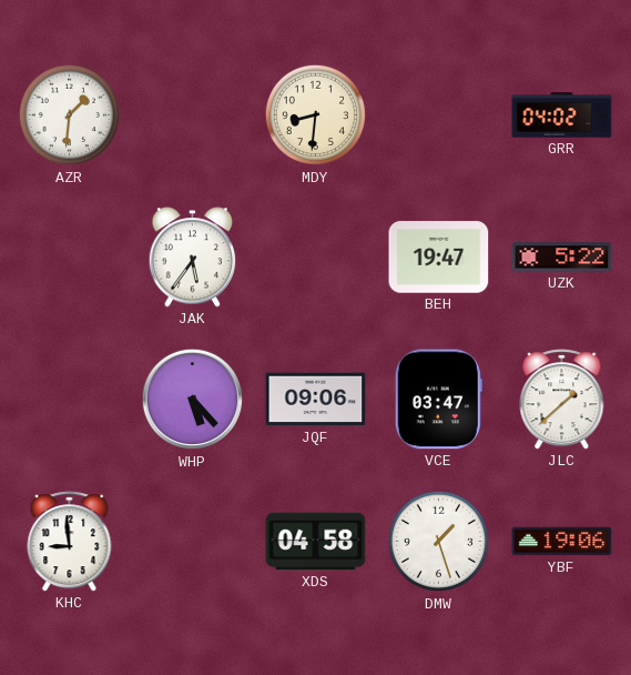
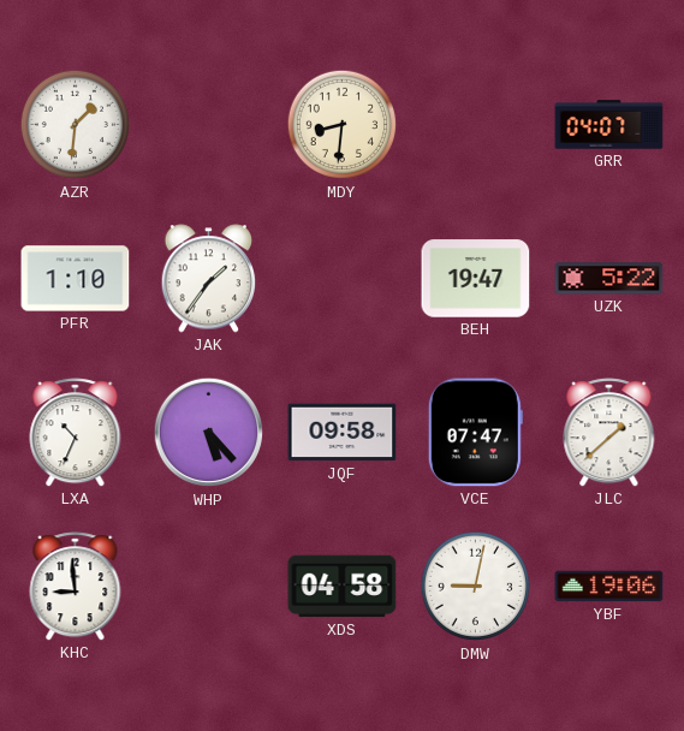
GRR: 04:02 -> 04:07 (609, 125)
PFR: none -> 1:10 (76, 279)
JAK: 5:36 -> 1:36 (209, 279)
LXA: none -> 10:34 (76, 433)
JQF: 09:06 -> 09:58 (343, 433)
VCE: 03:47 -> 07:47 (475, 433)
DMW: 1:27 -> 9:02 (476, 587)
